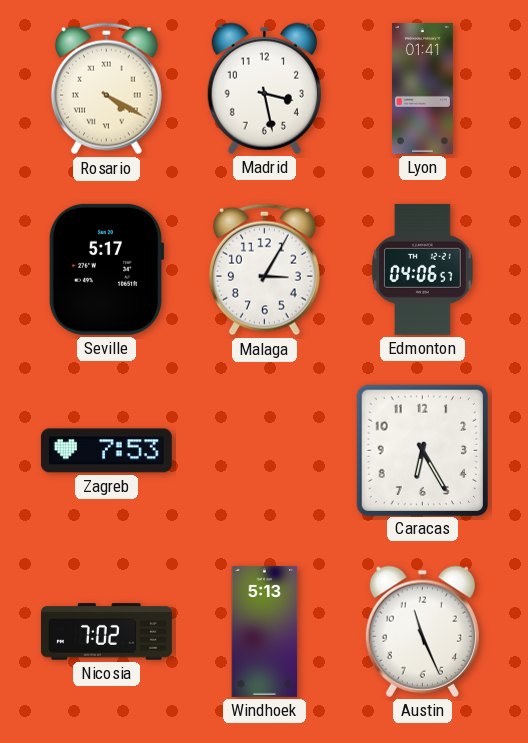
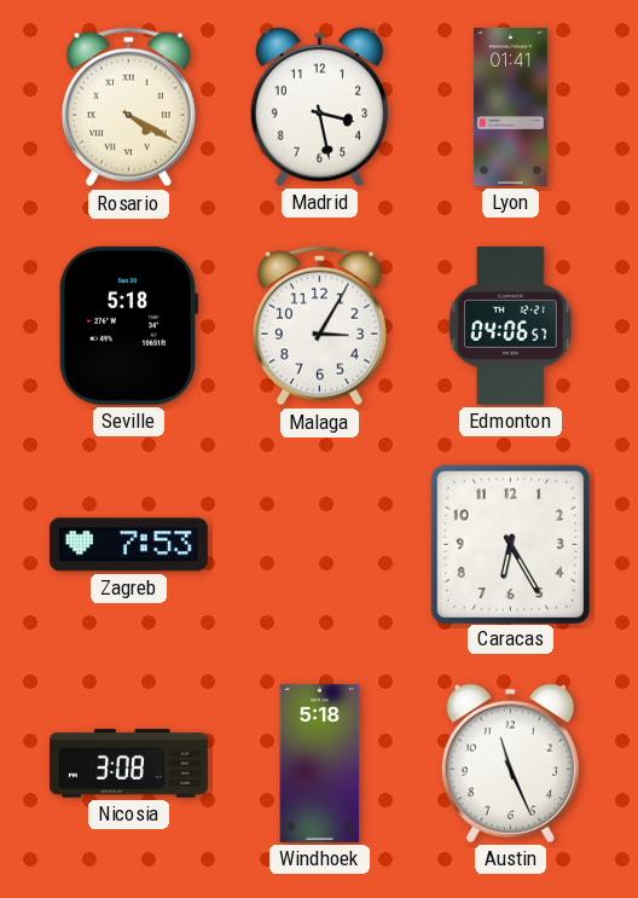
Seville: 5:17 -> 5:18 (128, 325)
Nicosia: 7:02 -> 3:08 (128, 764)
Windhoek: 5:13 -> 5:18 (320, 763)
